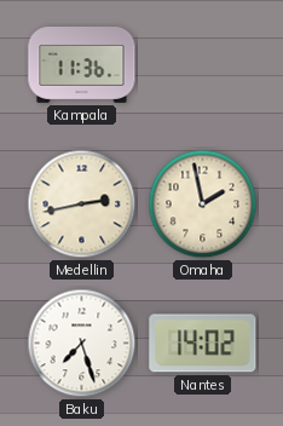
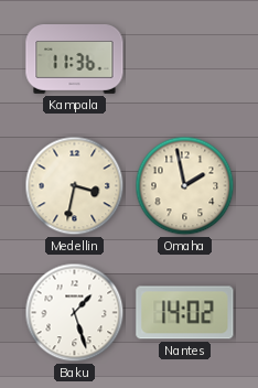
Medellin: 2:43 -> 3:32 (75, 186)
Baku: 7:27 -> 1:27 (75, 313)
